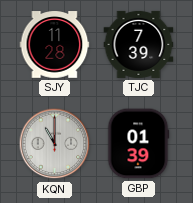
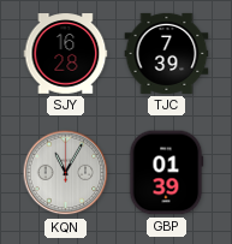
SJY: 11:28 -> 16:28 (66, 54)
KQN: 11:00 -> 11:05 (66, 173)
